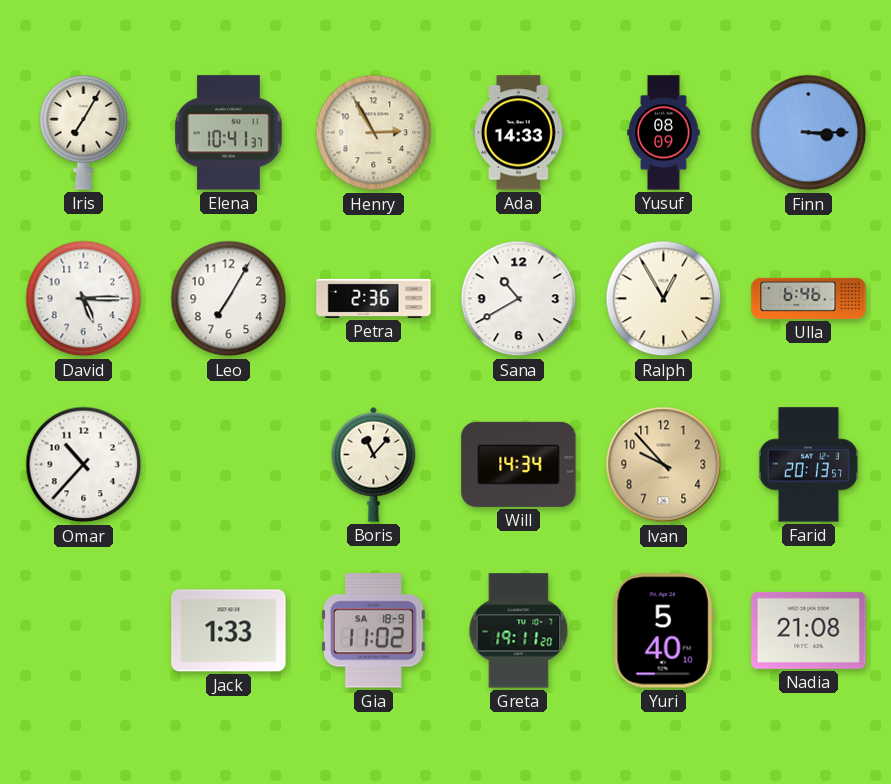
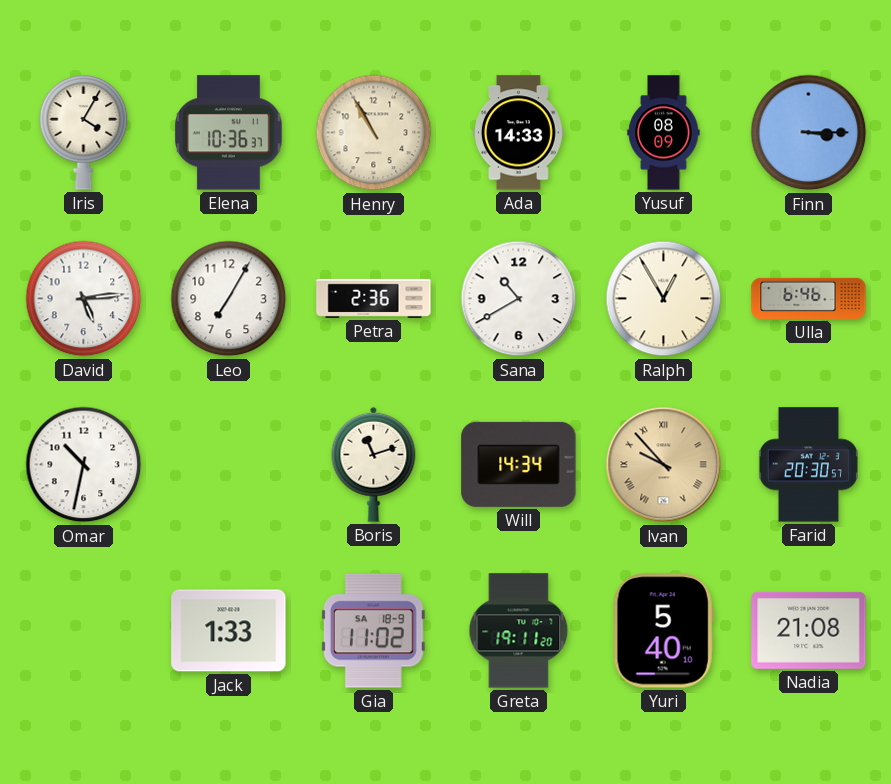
Iris: 7:05 -> 4:05 (84, 133)
Elena: 10:41 -> 10:36 (229, 133)
Henry: 2:55 -> 10:55 (374, 133)
David: 5:15 -> 5:14 (84, 299)
Omar: 10:37 -> 10:32 (84, 465)
Boris: 11:07 -> 11:12 (374, 464)
Ivan numerals: Arabic -> Roman (664, 465)
Farid: 20:13 -> 20:30 (808, 465)
